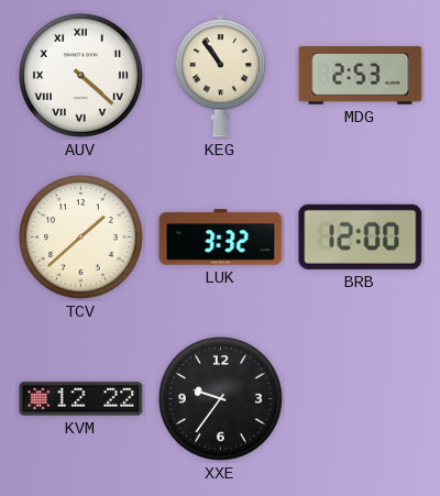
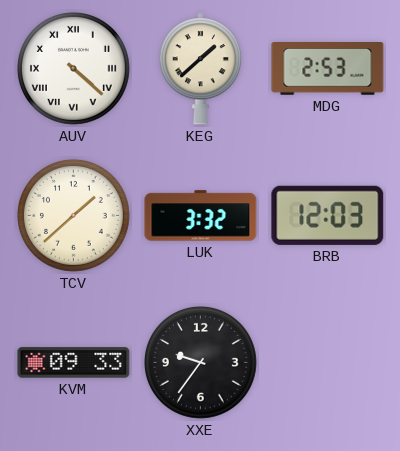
KEG: 10:54 -> 1:38 (200, 69)
BRB: 12:00 -> 12:03 (328, 215)
KVM: 12:22 -> 09:33 (74, 363)
